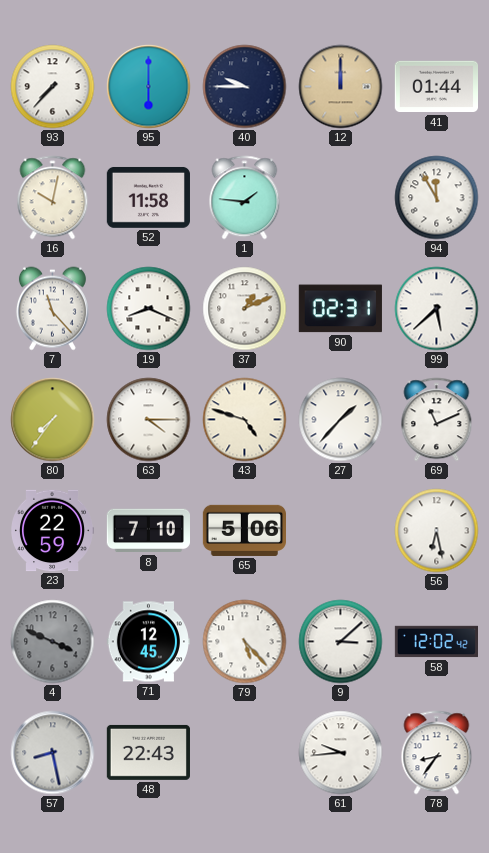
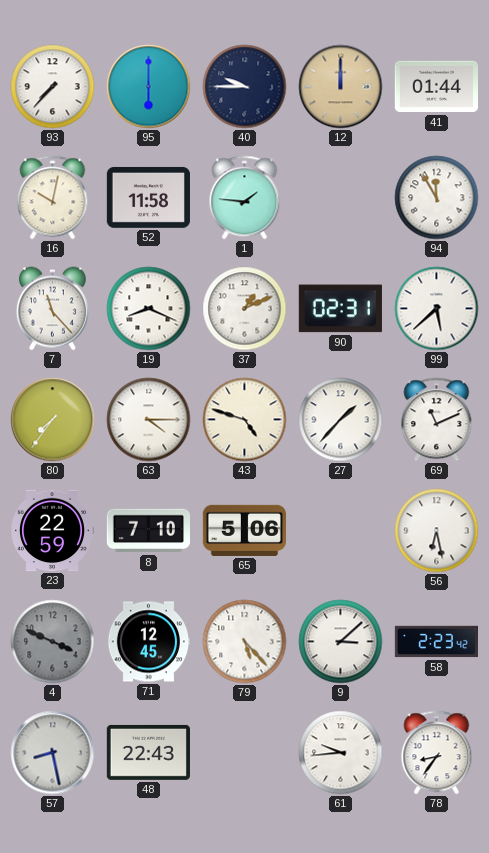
58: 12:02 -> 2:23 (436, 642)
